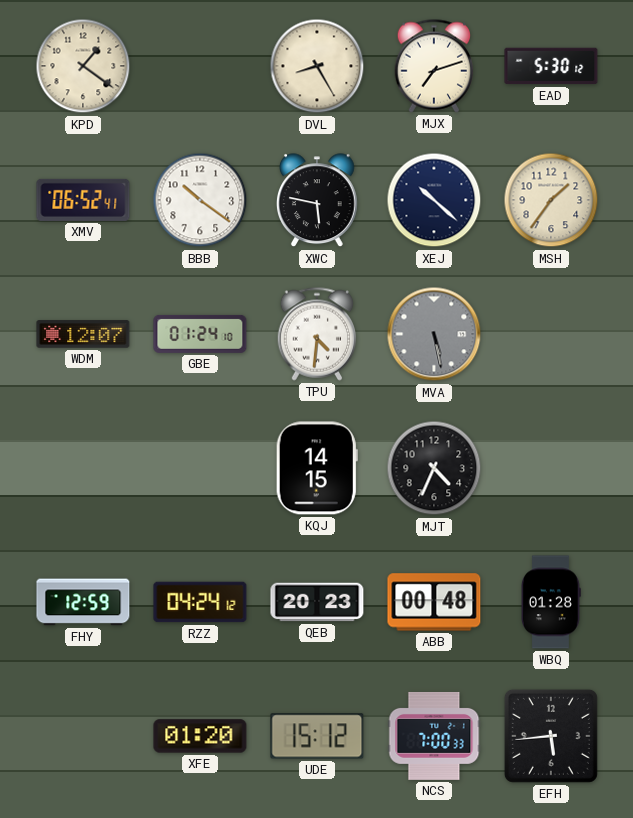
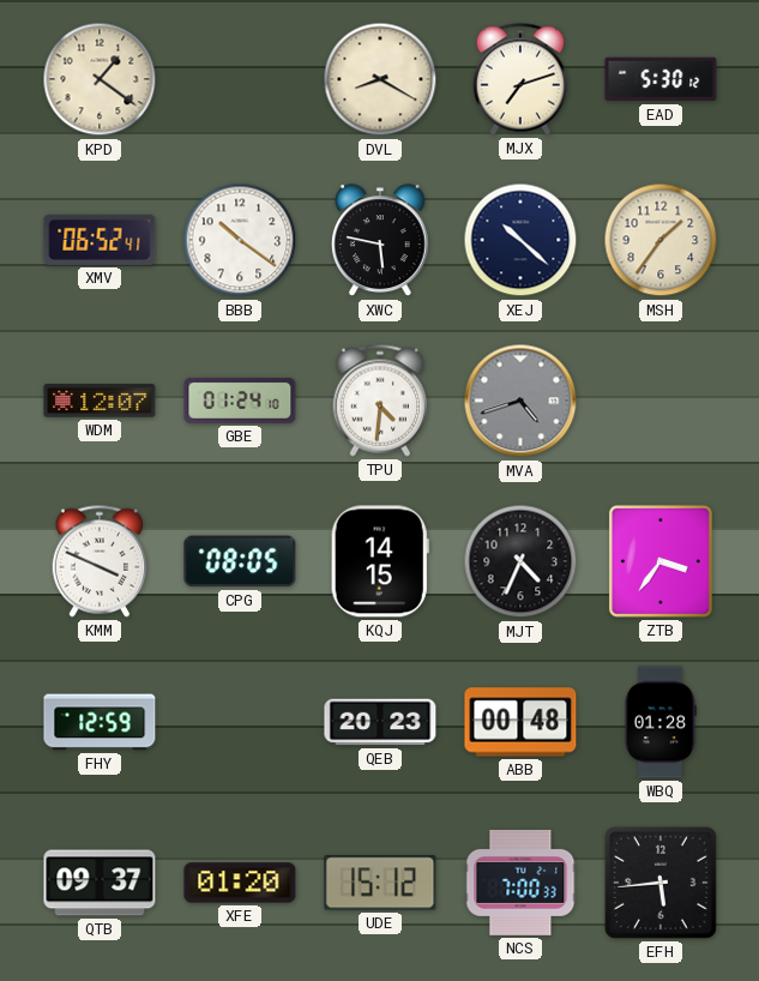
DVL: 8:25 -> 8:20 (380, 79)
MVA: 5:28 -> 4:42 (520, 401)
KMM: none -> 3:49 (98, 561)
CPG: none -> 08:05 (240, 561)
ZTB: none -> 3:36 (661, 561)
RZZ: 04:24 -> none (200, 602)
QTB: none -> 09:37 (100, 883)
